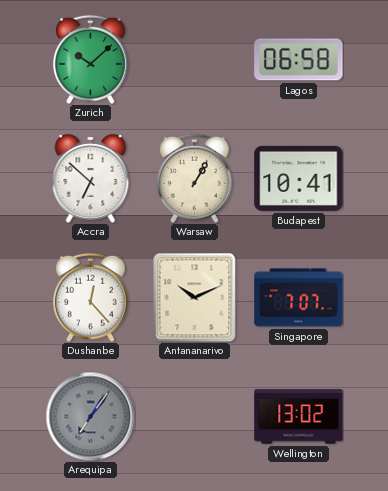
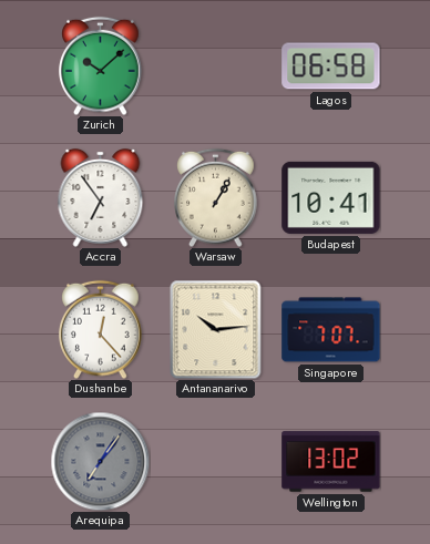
Accra: 6:52 -> 6:54 (101, 197)
Antananarivo: 10:11 -> 10:14 (216, 329)
